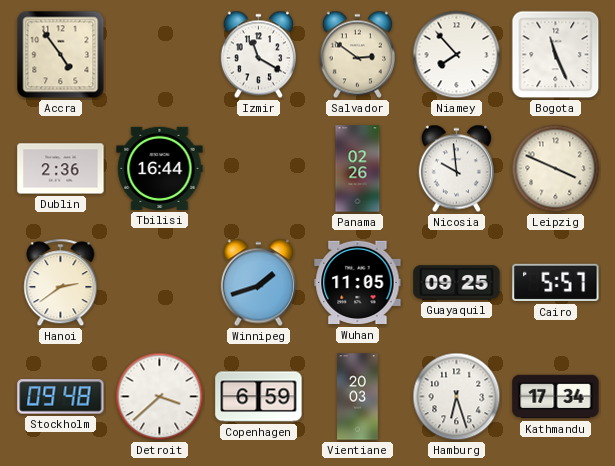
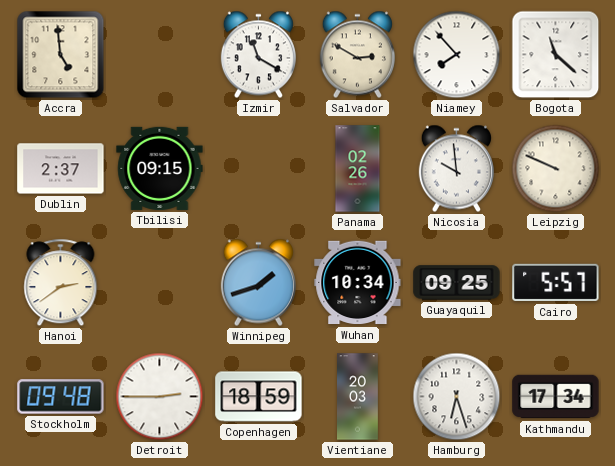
Accra: 4:54 -> 4:59 (61, 55)
Salvador: 2:51 -> 2:50 (357, 55)
Bogota: 11:26 -> 11:22 (556, 55)
Dublin: 2:36 -> 2:37 (61, 169)
Tbilisi: 16:44 -> 09:15 (160, 168)
Leipzig: 3:49 -> 9:49 (556, 169)
Wuhan: 11:05 -> 10:34 (358, 283)
Detroit: 3:38 -> 2:45 (160, 397)
Copenhagen: 6:59 -> 18:59 (259, 397)
